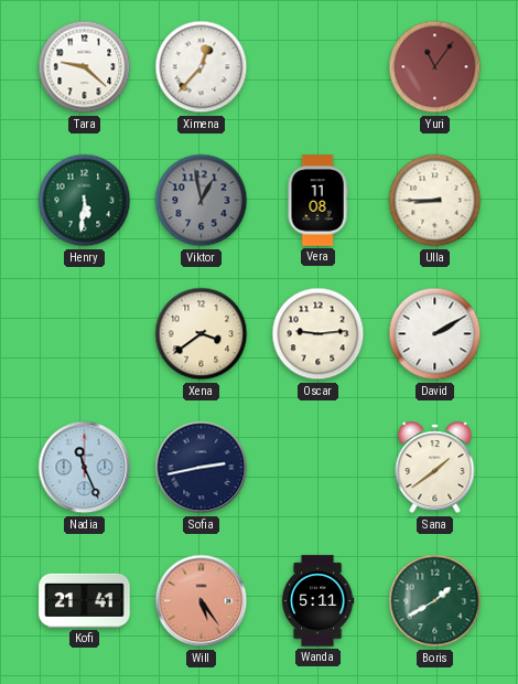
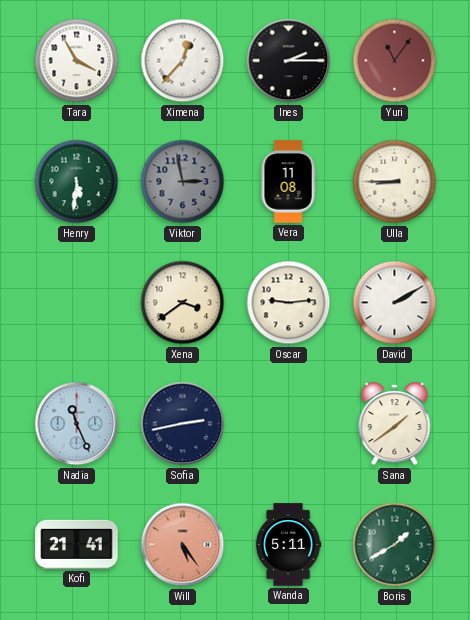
Tara: 9:22 -> 3:55 (77, 61)
Ines: none -> 2:15 (289, 61)
Viktor: 12:58 -> 2:58 (183, 182)
